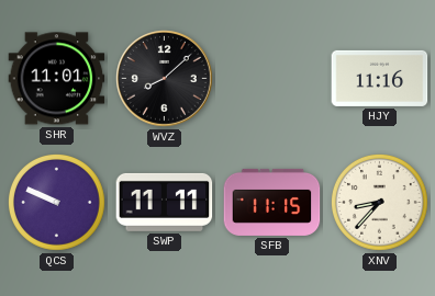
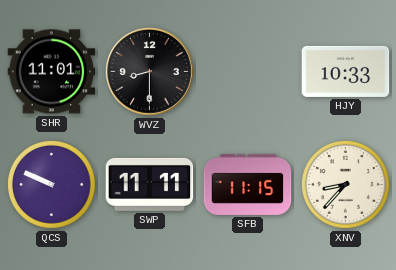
WVZ: 8:08 -> 8:30 (150, 72)
HJY: 11:16 -> 10:33 (346, 71)
